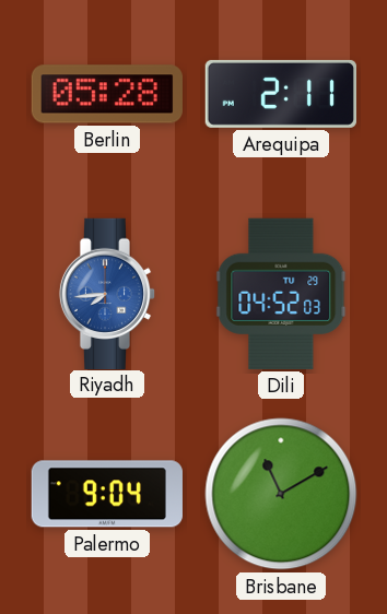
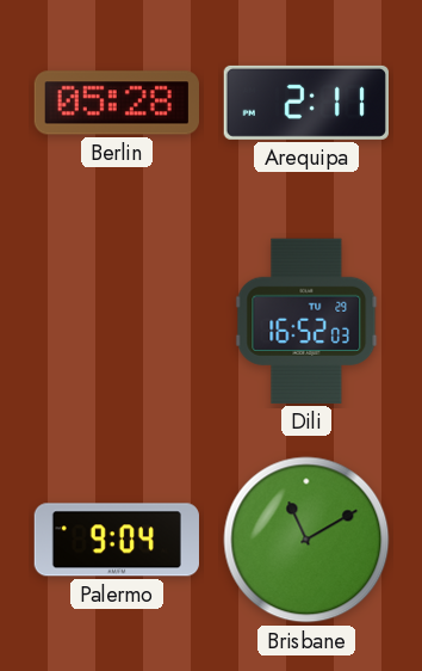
Riyadh: 7:44 -> none (107, 293)
Dili: 04:52 -> 16:52 (306, 321)
